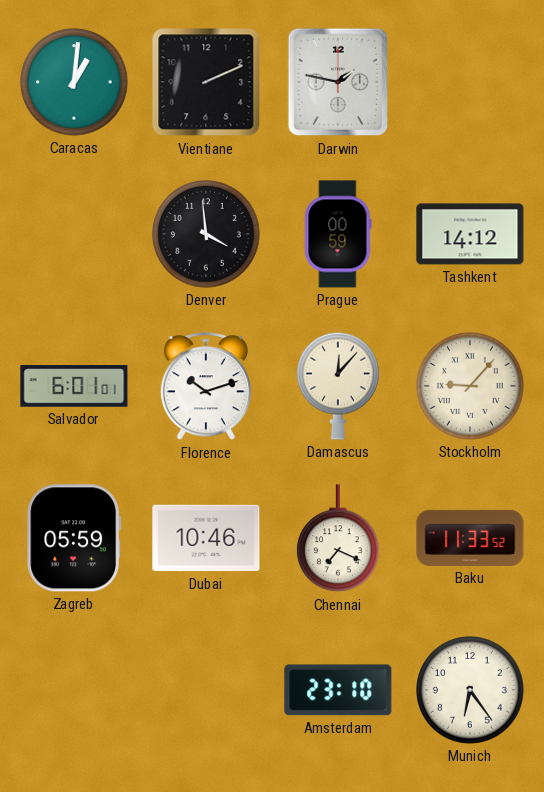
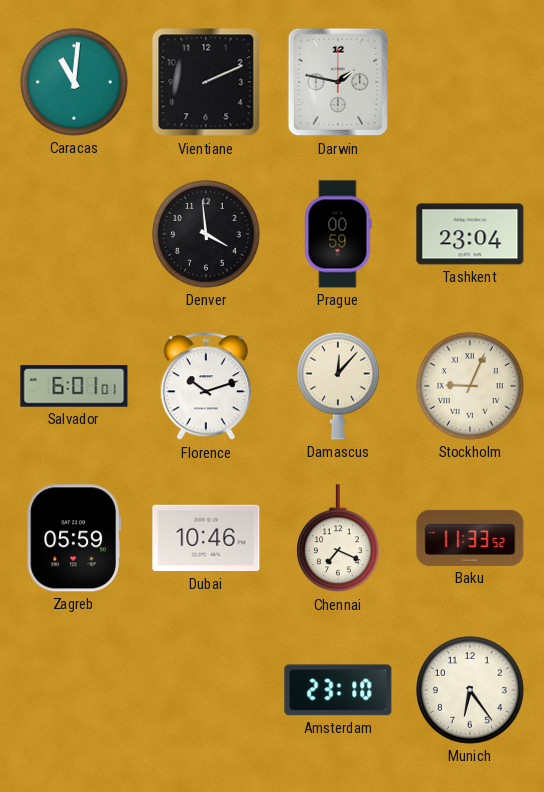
Caracas: 1:01 -> 11:01 (75, 83)
Tashkent: 14:12 -> 23:04 (470, 234)
Stockholm: 9:07 -> 9:04 (471, 387)
